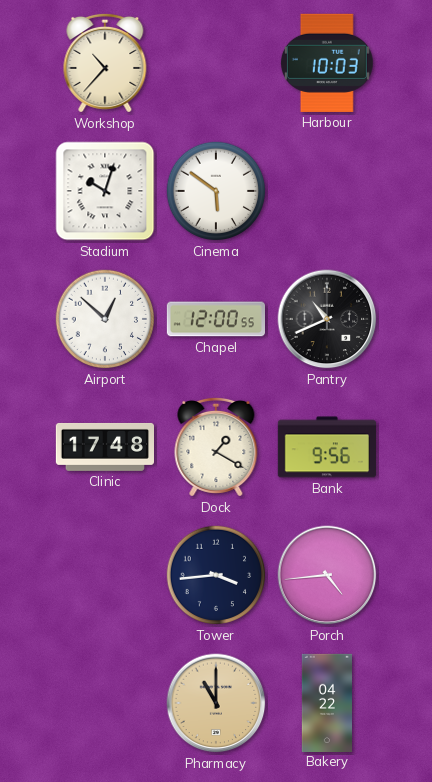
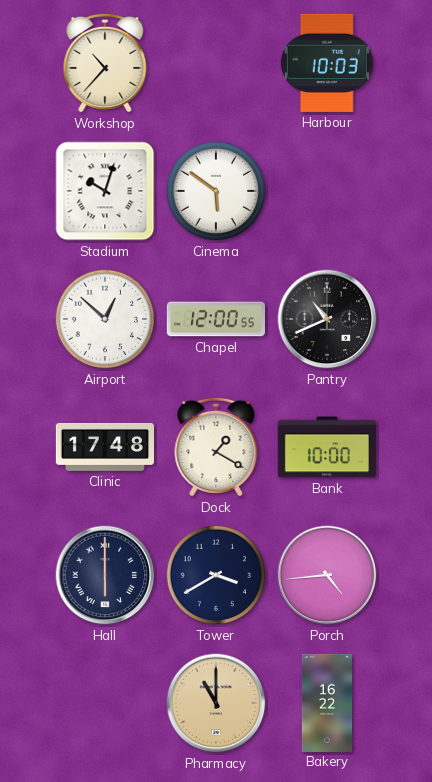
Bank: 9:56 -> 10:00 (327, 447)
Hall: none -> 6:00 (105, 575)
Tower: 3:44 -> 3:40 (216, 575)
Bakery: 04:22 -> 16:22 (326, 702)
